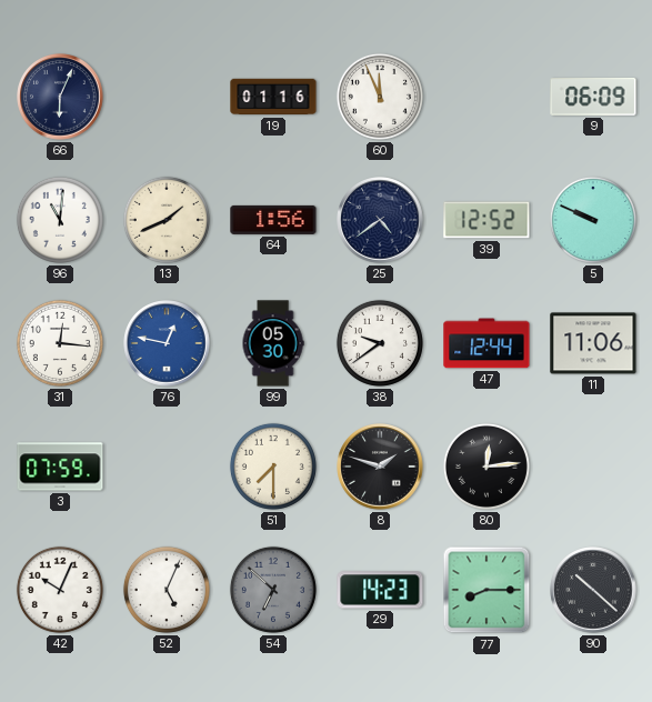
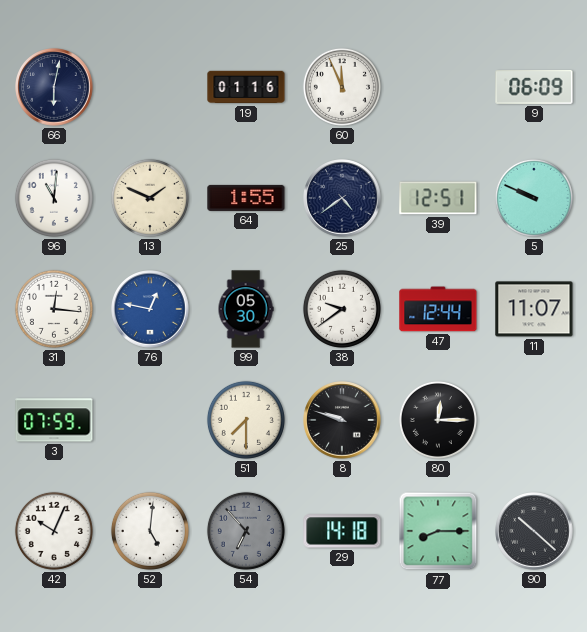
66: 6:04 -> 6:02 (54, 87)
13: 1:41 -> 1:49 (150, 198)
64: 1:56 -> 1:55 (246, 198)
39: 12:52 -> 12:51 (438, 198)
11: 11:06 -> 11:07 (534, 309)
8: 1:48 -> 9:48 (342, 420)
80: 12:14 -> 12:15 (438, 420)
52: 5:04 -> 5:01 (150, 531)
54: 6:52 -> 6:53 (246, 531)
29: 14:23 -> 14:18 (342, 531)
